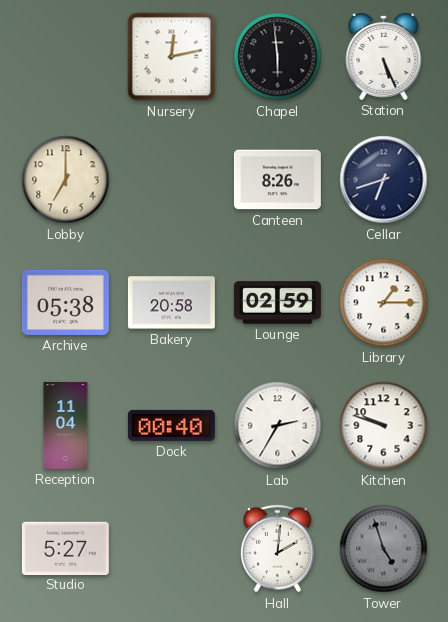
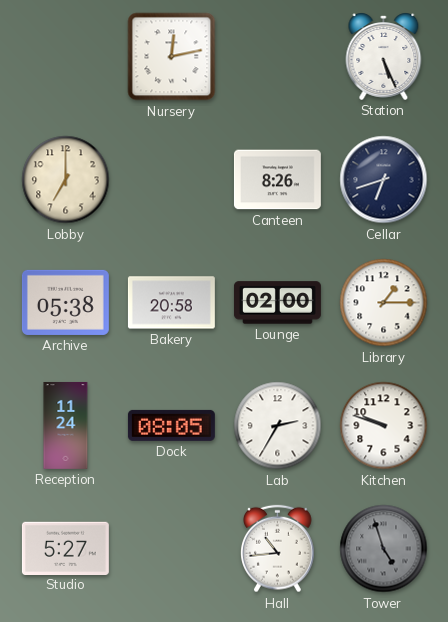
Chapel: 5:59 -> none (278, 57)
Lounge: 02:59 -> 02:00 (277, 303)
Reception: 11:04 -> 11:24 (66, 425)
Dock: 00:40 -> 08:05 (171, 425)
Hall: 2:01 -> 10:44 (278, 549)
